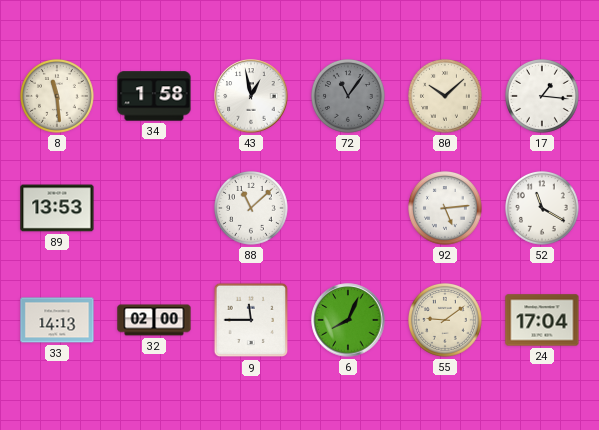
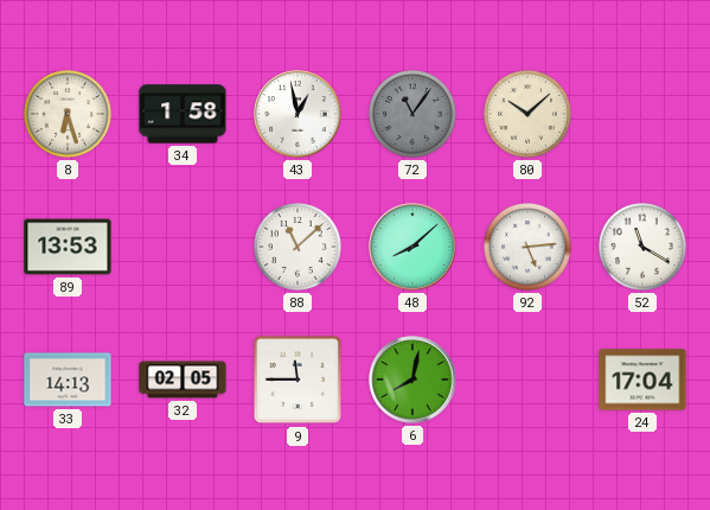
8: 11:29 -> 6:27 (69, 115)
17: 1:16 -> none (543, 97)
48: none -> 8:08 (412, 247)
32: 02:00 -> 02:05 (183, 380)
6: 8:04 -> 8:02 (412, 380)
55: 9:09 -> none (446, 321)
